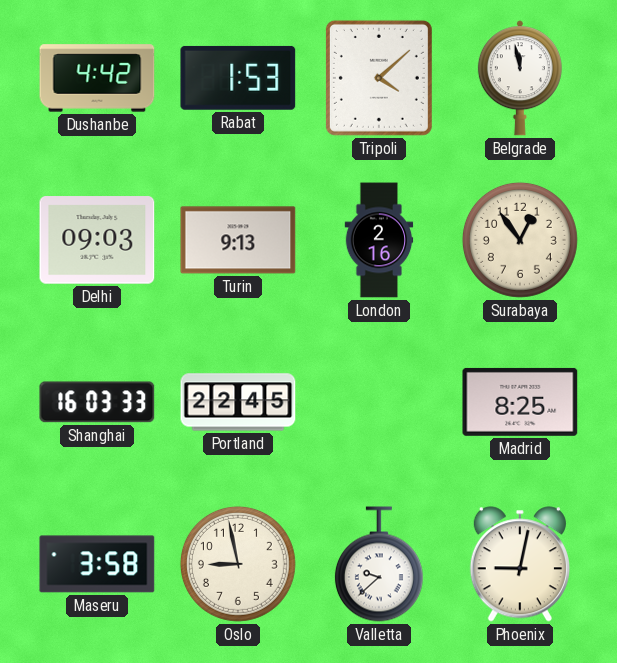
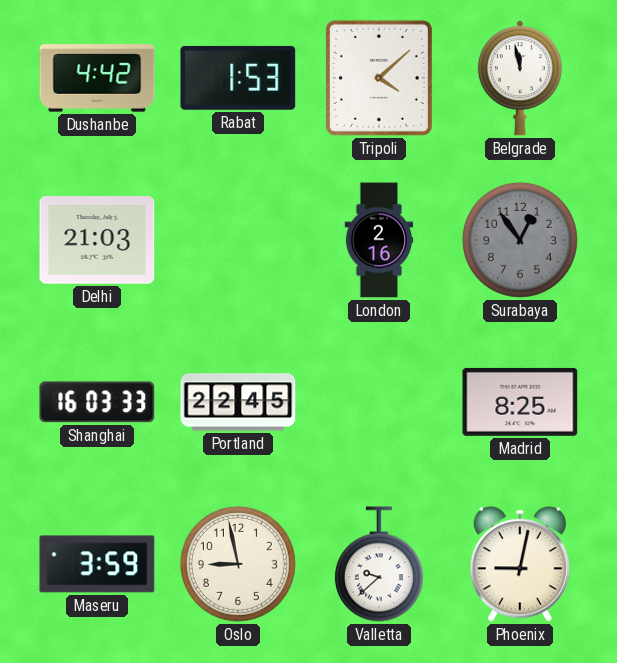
Delhi: 09:03 -> 21:03 (97, 240)
Turin: 9:13 -> none (238, 240)
Surabaya dial: cream -> grey (520, 240)
Maseru: 3:58 -> 3:59 (97, 564)
